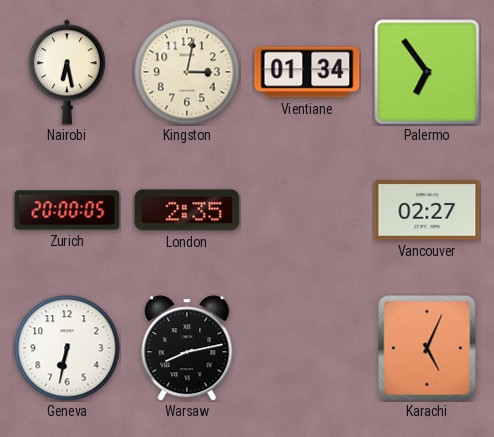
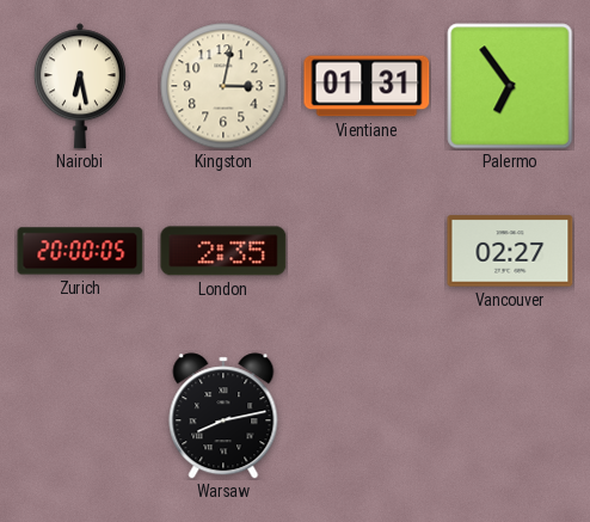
Vientiane: 01:34 -> 01:31 (367, 86)
Geneva: 6:32 -> none (67, 348)
Karachi: 5:04 -> none (427, 348)
